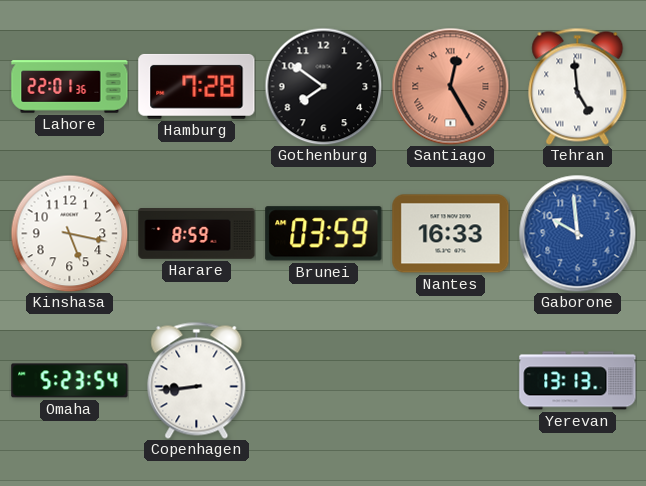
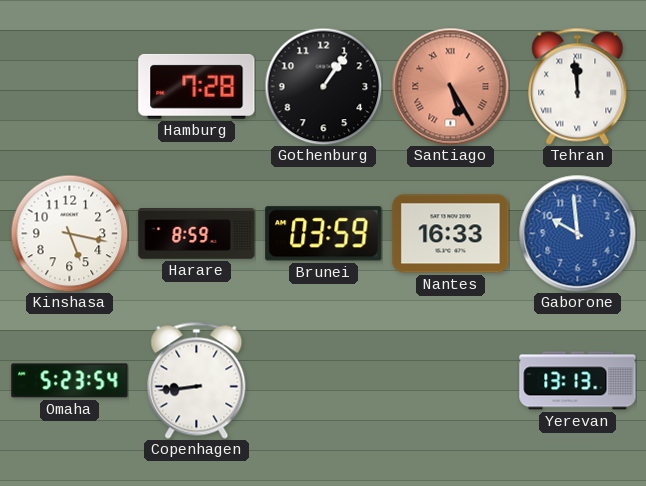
Lahore: 22:01 -> none (70, 87)
Gothenburg: 7:51 -> 1:06 (323, 86)
Santiago: 12:25 -> 5:25 (450, 86)
Tehran: 4:59 -> 11:59 (578, 86)
